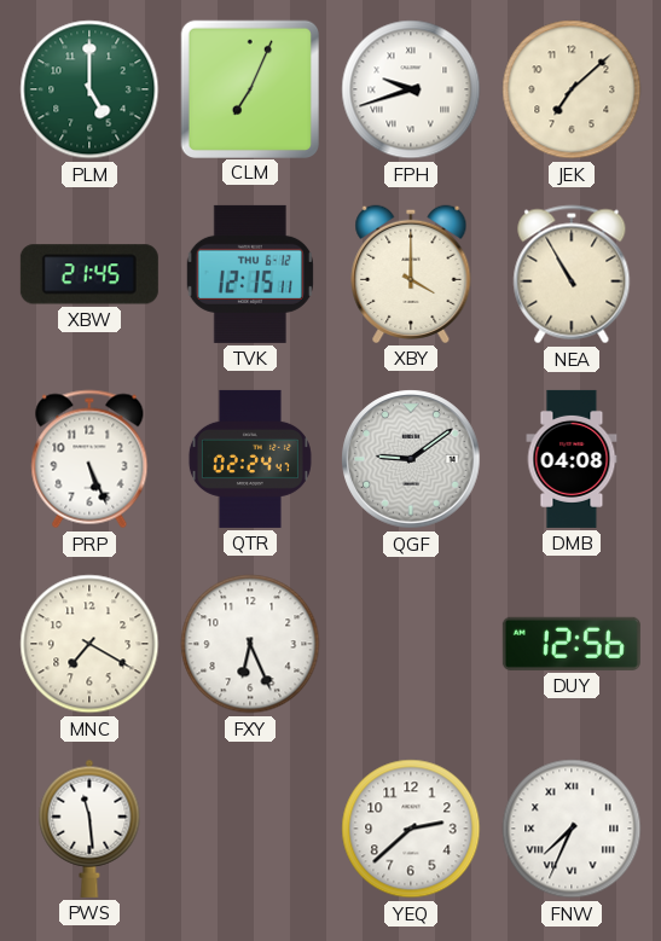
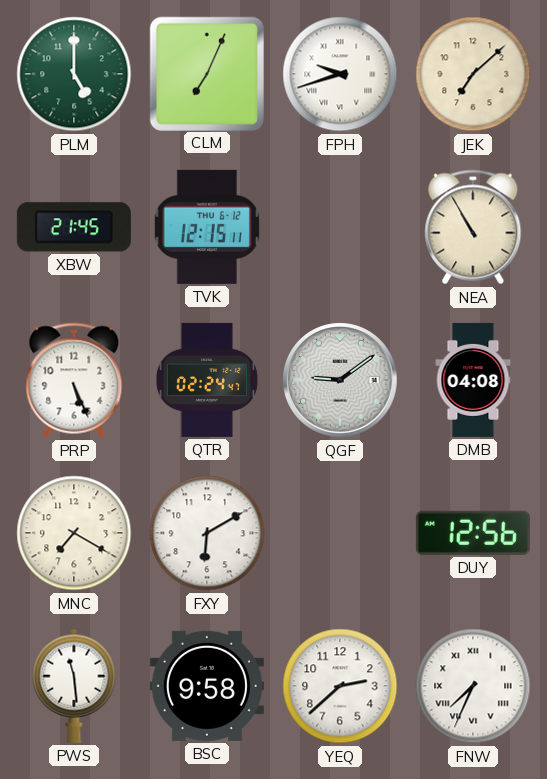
XBY: 4:00 -> none (411, 274)
FXY: 6:26 -> 6:10 (207, 533)
BSC: none -> 9:58 (207, 686)
